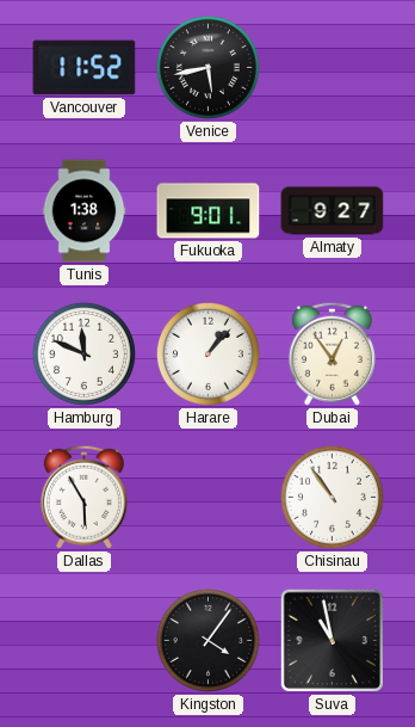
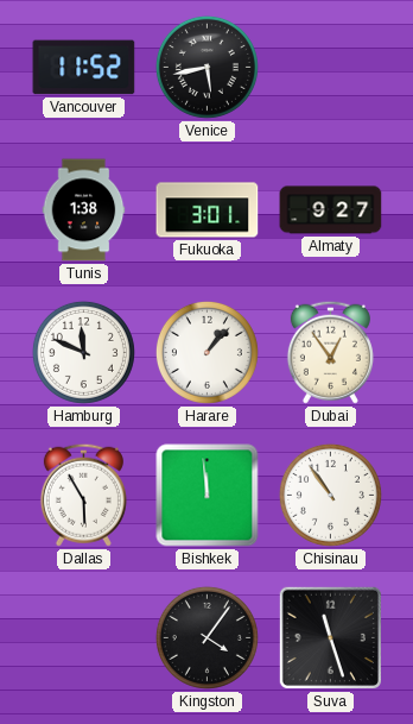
Fukuoka: 9:01 -> 3:01 (208, 210)
Bishkek: none -> 11:59 (208, 496)
Suva: 10:58 -> 11:27 (330, 637)
